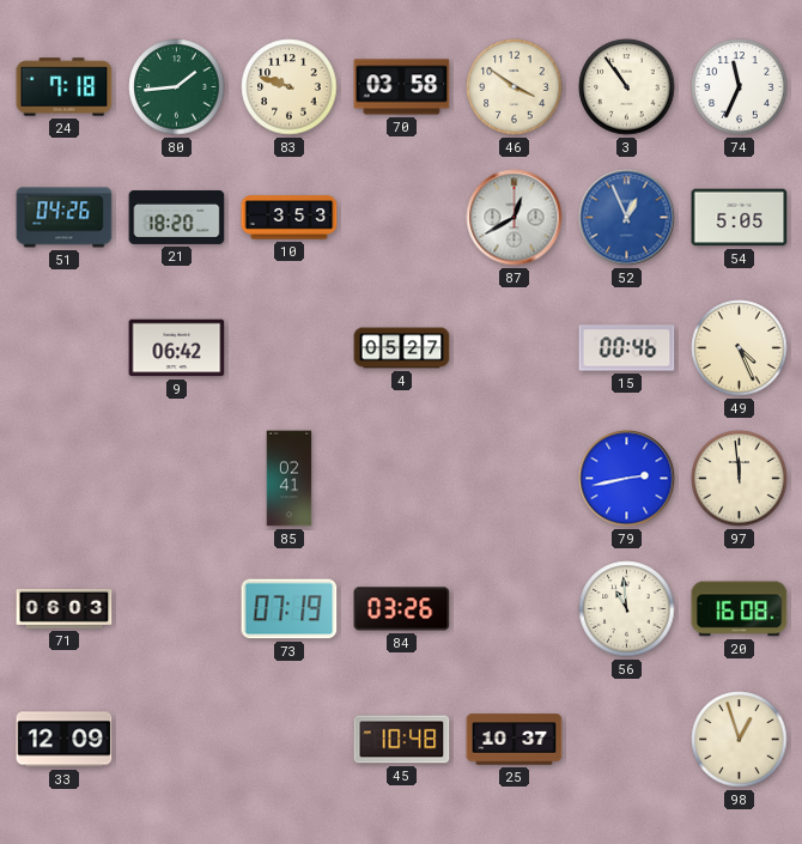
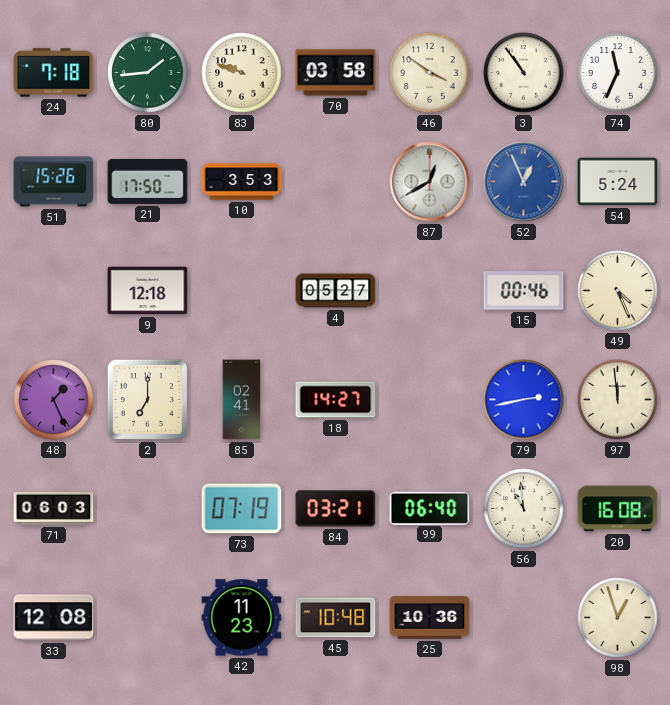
51: 04:26 -> 15:26 (54, 182)
21: 18:20 -> 17:50 (148, 181)
54: 5:05 -> 5:24 (618, 182)
9: 06:42 -> 12:18 (148, 291)
48: none -> 1:26 (54, 400)
2: none -> 7:00 (147, 399)
18: none -> 14:27 (336, 400)
84: 03:26 -> 03:21 (336, 509)
99: none -> 06:40 (430, 508)
33: 12:09 -> 12:08 (54, 618)
42: none -> 11:23 (242, 618)
25: 10:37 -> 10:36 (430, 618)
